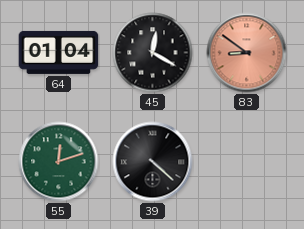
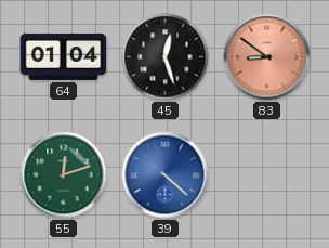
45: 12:20 -> 12:27 (166, 57)
39 dial: black -> blue (166, 175)
